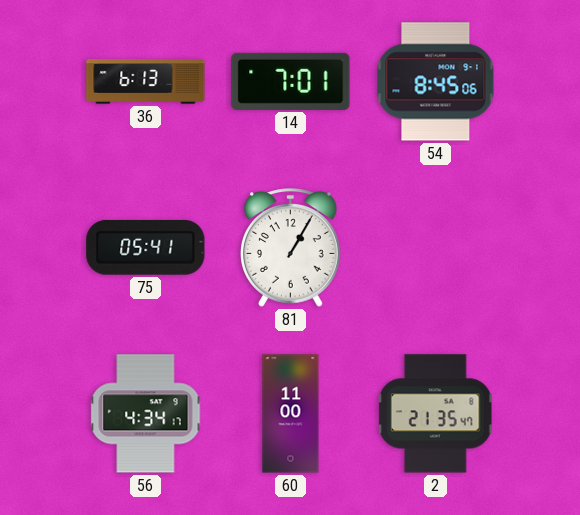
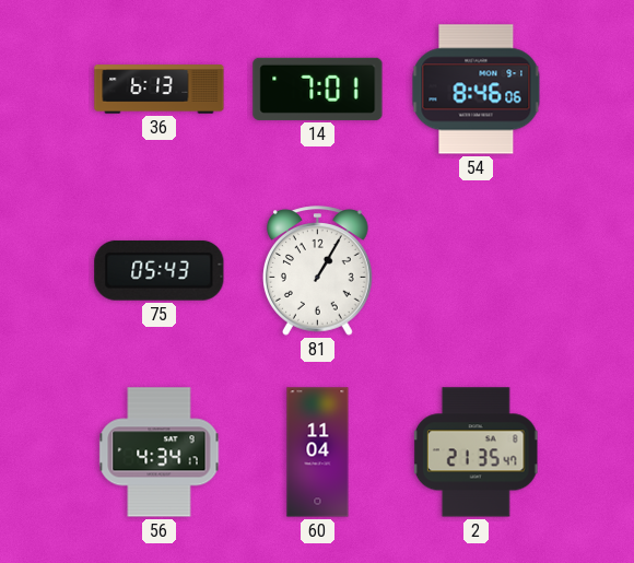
54: 8:45 -> 8:46 (477, 90)
75: 05:41 -> 05:43 (160, 271)
60: 11:00 -> 11:04 (318, 453)
